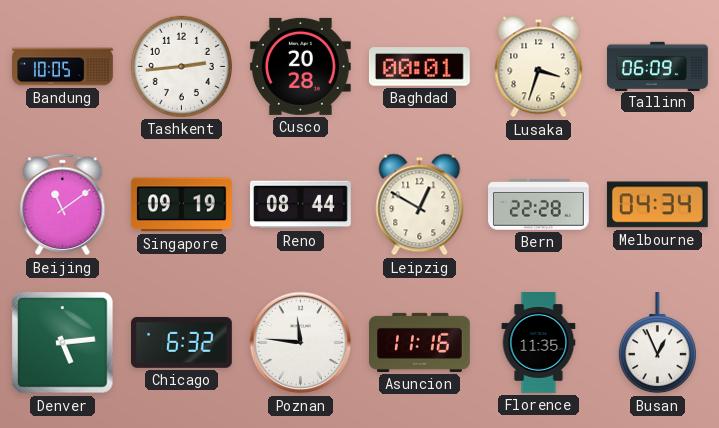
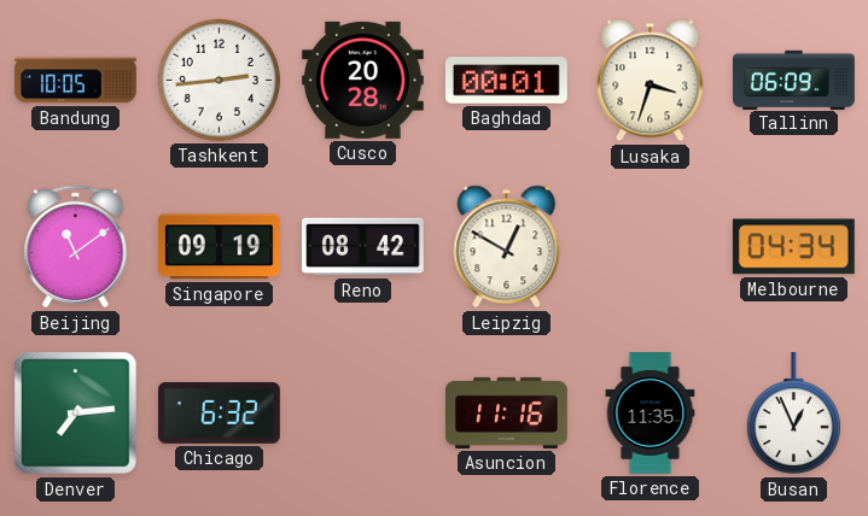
Reno: 08:44 -> 08:42 (363, 247)
Bern: 22:28 -> none (539, 205)
Denver: 5:14 -> 7:14 (76, 414)
Poznan: 11:46 -> none (301, 343)
